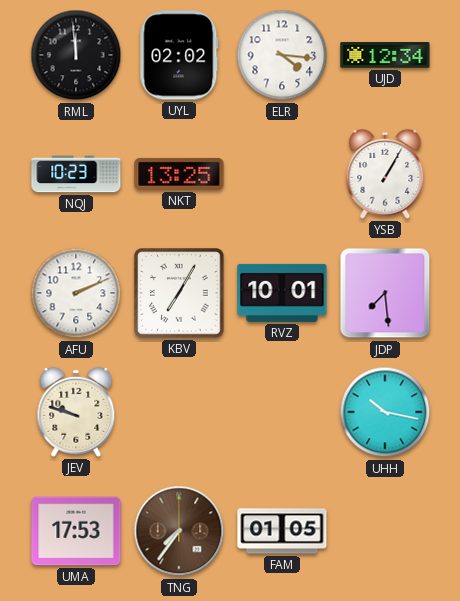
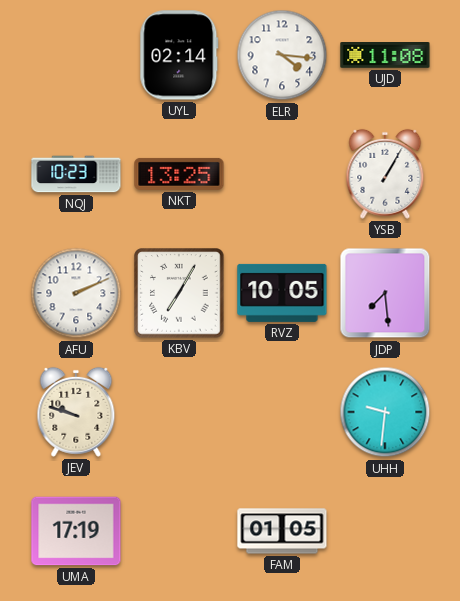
RML: 11:59 -> none (76, 55)
UYL: 02:02 -> 02:14 (179, 55)
UJD: 12:34 -> 11:08 (385, 55)
RVZ: 10:01 -> 10:05 (282, 293)
UHH: 10:17 -> 9:31 (385, 412)
UMA: 17:53 -> 17:19 (76, 531)
TNG: 7:36 -> none (179, 531)
